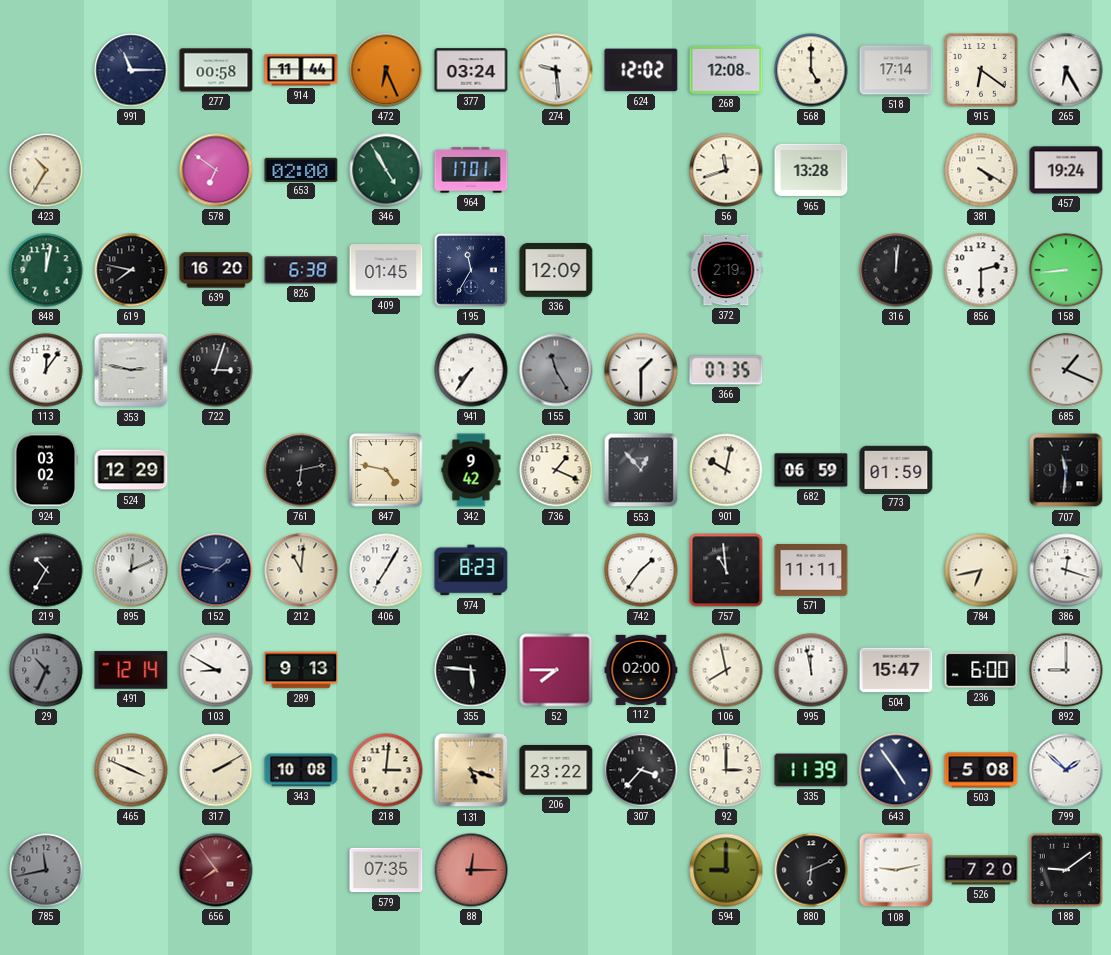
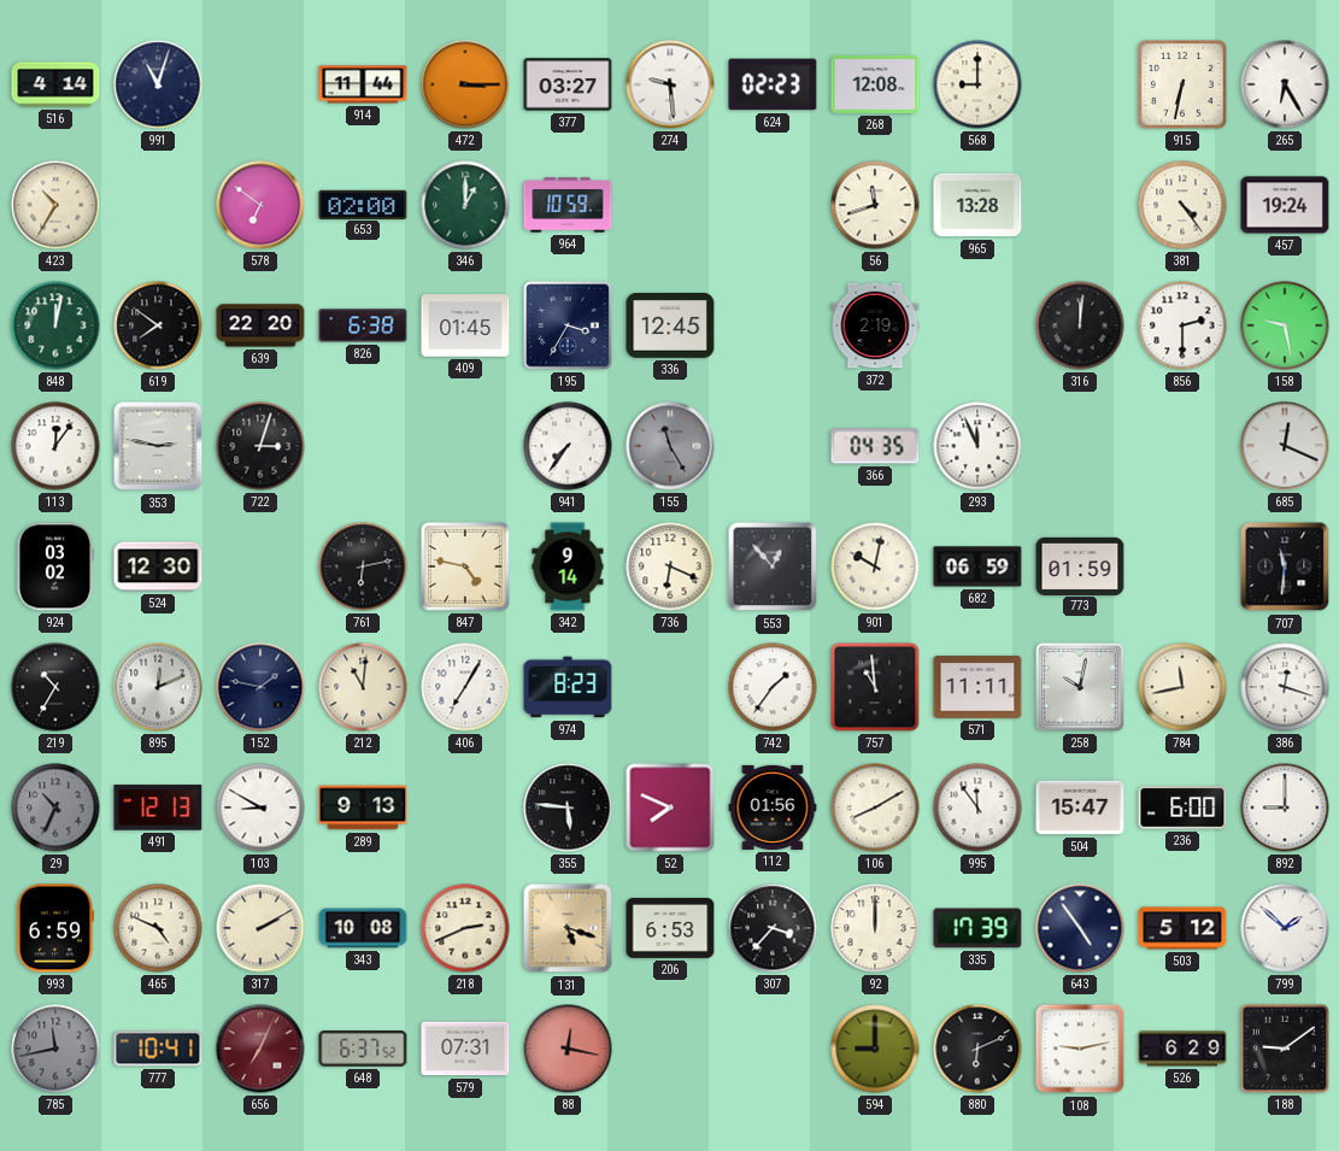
516: none -> 4:14 (55, 84)
991: 11:15 -> 11:03 (158, 84)
277: 00:58 -> none (216, 70)
472: 6:26 -> 3:15 (465, 84)
377: 03:24 -> 03:27 (568, 84)
624: 12:02 -> 02:23 (773, 84)
568: 5:00 -> 9:00 (977, 84)
518: 17:14 -> none (896, 70)
915: 6:21 -> 6:32 (1182, 84)
346: 4:55 -> 1:00 (465, 205)
964: 17:01 -> 10:59 (568, 205)
381: 4:20 -> 4:24 (1182, 205)
619: 7:47 -> 7:51 (158, 325)
639: 16:20 -> 22:20 (260, 325)
195: 11:35 -> 3:35 (569, 327)
336: 12:09 -> 12:45 (670, 327)
158: 8:44 -> 9:28 (1285, 325)
301: 1:30 -> none (641, 370)
366: 07:35 -> 04:35 (875, 446)
293: none -> 11:56 (977, 446)
685: 1:19 -> 12:19 (1285, 446)
524: 12:29 -> 12:30 (158, 566)
342: 9:42 -> 9:14 (568, 566)
736: 1:19 -> 6:19 (670, 566)
258: none -> 10:02 (1081, 688)
784: 6:43 -> 11:43 (1182, 687)
491: 12:14 -> 12:13 (158, 808)
52: 7:45 -> 7:49 (670, 808)
112: 02:00 -> 01:56 (773, 808)
106: 7:58 -> 8:10 (875, 808)
995: 11:58 -> 11:54 (977, 808)
993: none -> 6:59 (54, 928)
465: 3:49 -> 4:49 (158, 928)
218: 3:01 -> 2:41 (465, 928)
206: 23:22 -> 6:53 (670, 928)
92: 3:00 -> 12:00 (875, 928)
335: 11:39 -> 17:39 (977, 928)
503: 5:08 -> 5:12 (1182, 928)
777: none -> 10:41 (158, 1049)
656: 7:54 -> 7:04 (260, 1049)
648: none -> 6:37 (363, 1050)
579: 07:35 -> 07:31 (465, 1049)
88: 12:15 -> 12:17 (568, 1049)
526: 7:20 -> 6:29 (1182, 1049)
